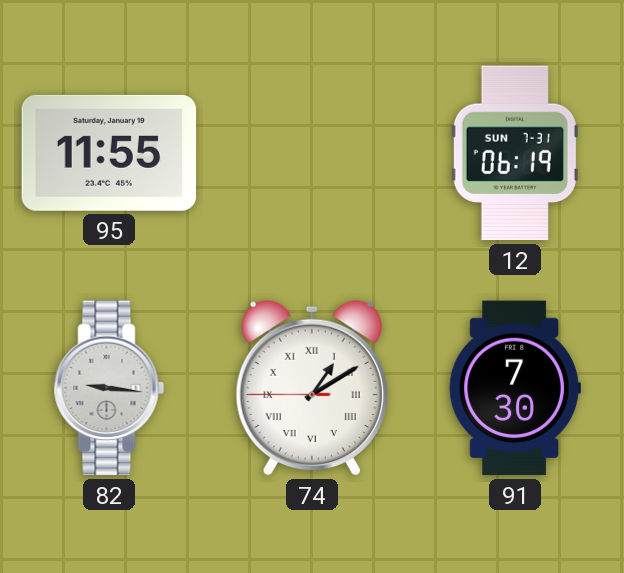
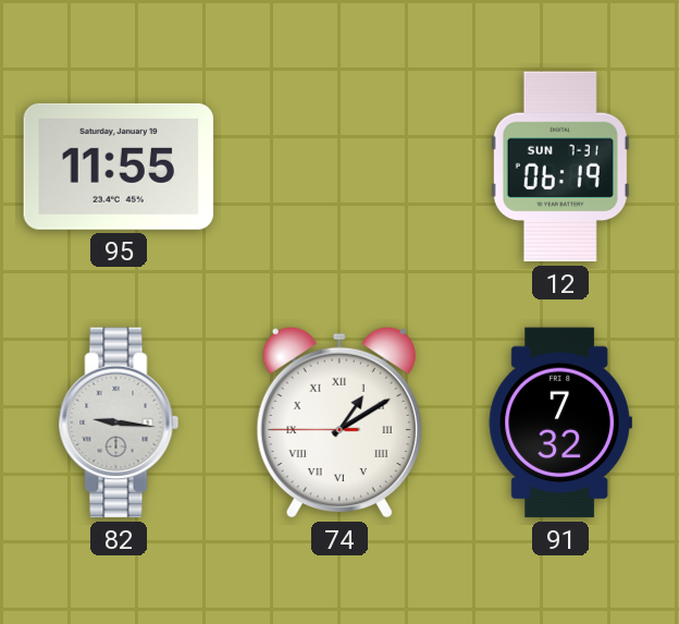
91: 7:30 -> 7:32 (560, 423)
